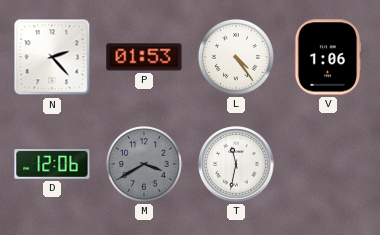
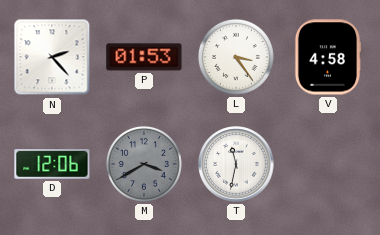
L: 4:24 -> 3:24 (236, 57)
V: 1:06 -> 4:58 (328, 57)
